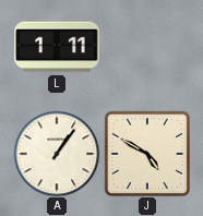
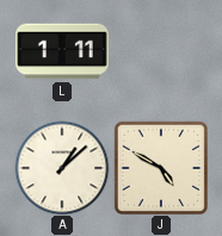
A: 1:06 -> 1:08 (62, 168)
